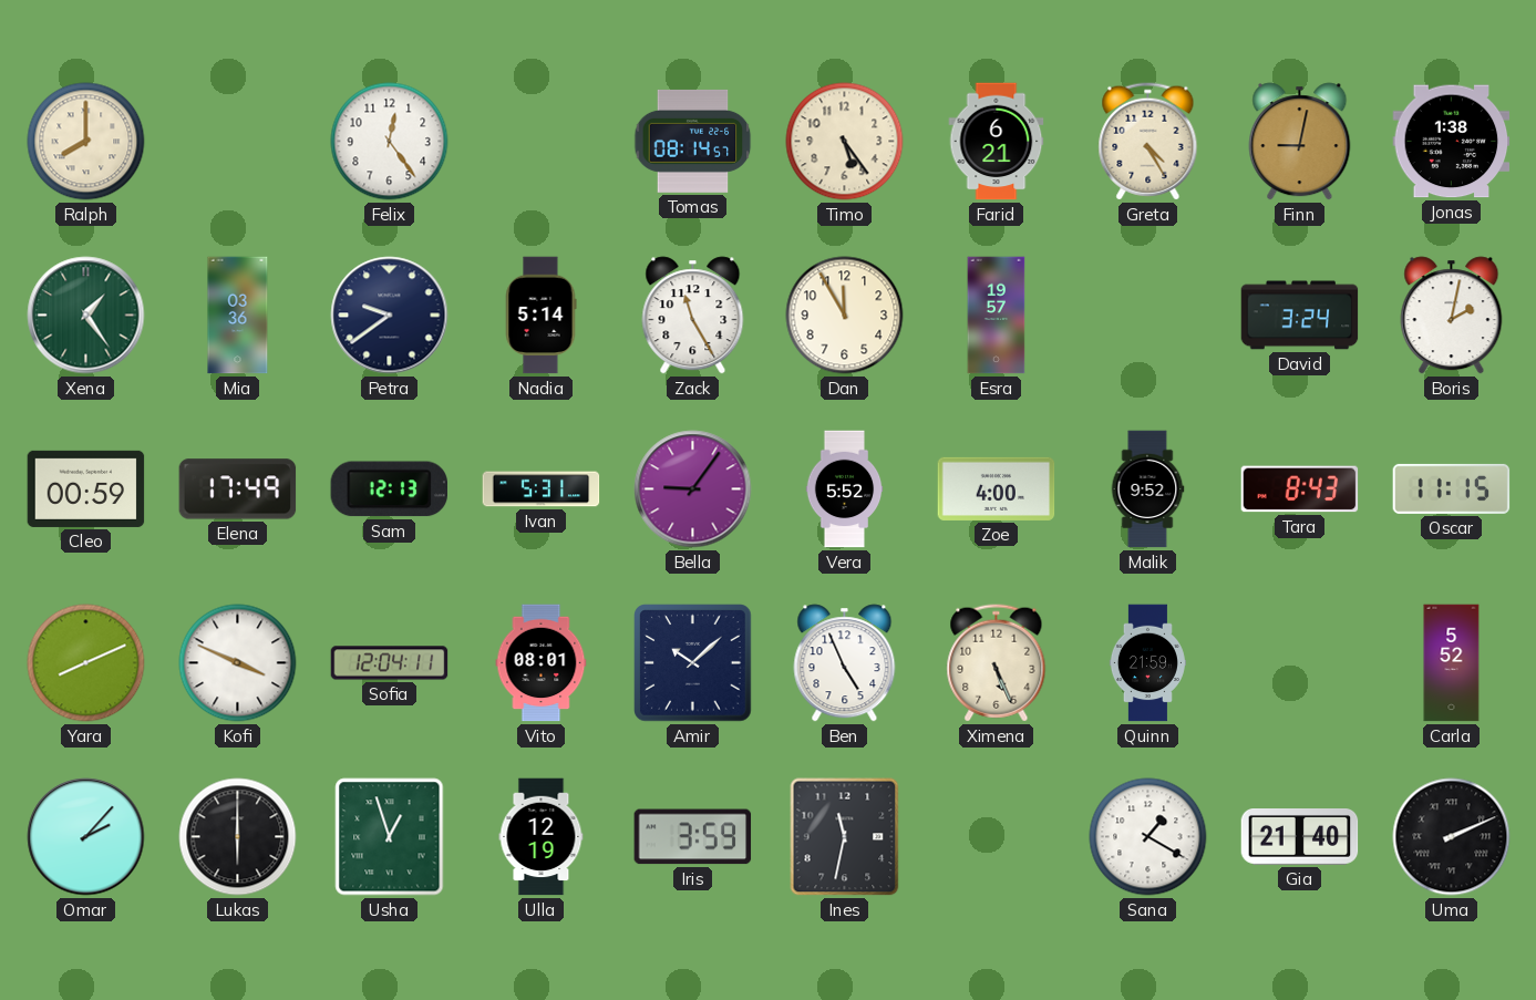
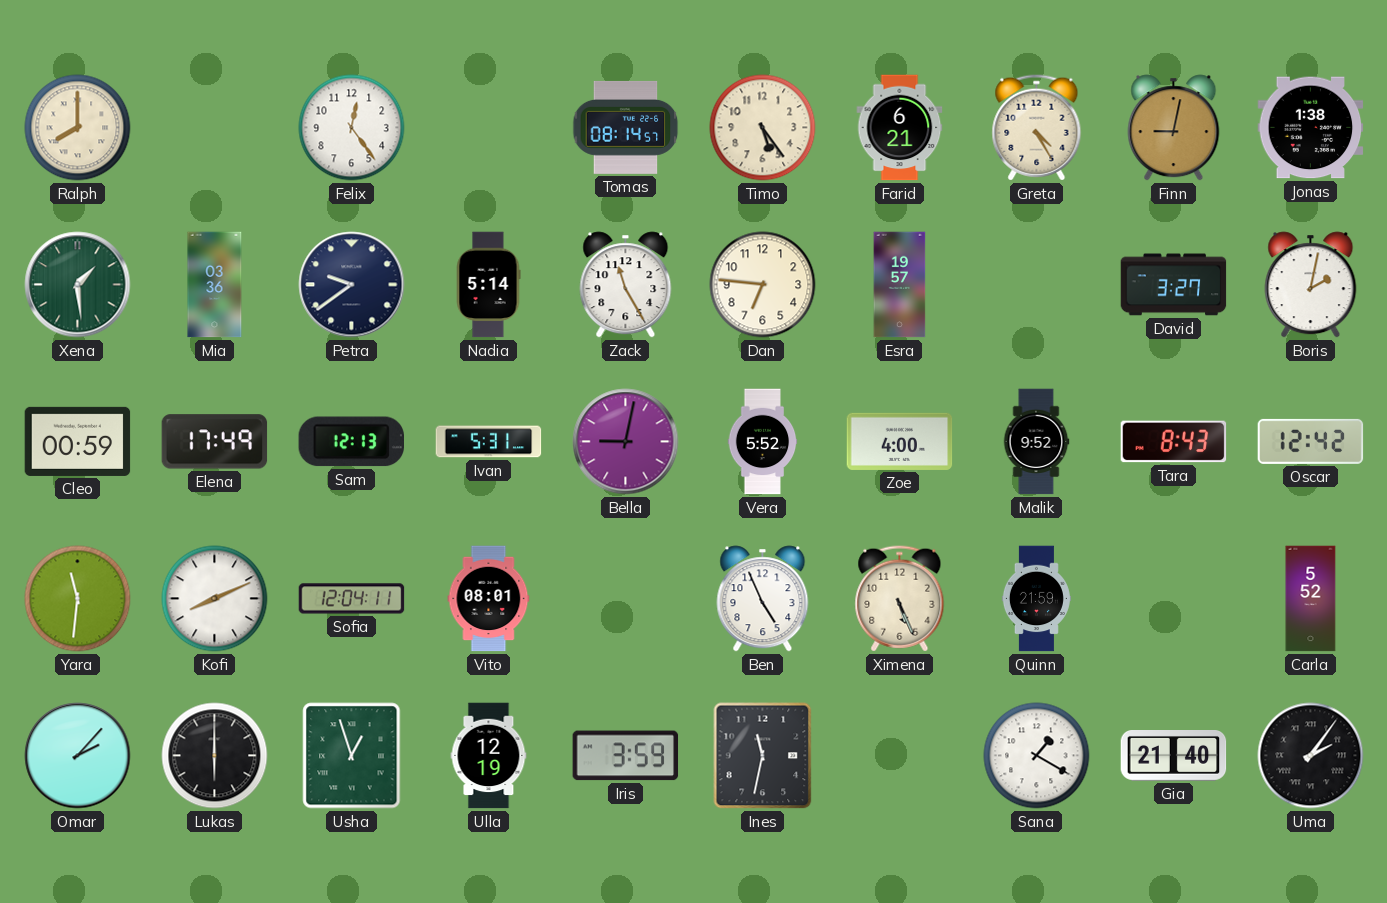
Xena: 1:24 -> 1:29 (78, 285)
Dan: 11:55 -> 6:46 (763, 285)
David: 3:24 -> 3:27 (1174, 285)
Bella: 9:06 -> 9:02 (626, 442)
Oscar: 11:15 -> 12:42 (1311, 441)
Yara: 8:11 -> 11:31 (78, 599)
Kofi: 3:49 -> 8:11 (215, 599)
Amir: 10:08 -> none (693, 663)
Uma: 2:11 -> 2:06 (1311, 756)
